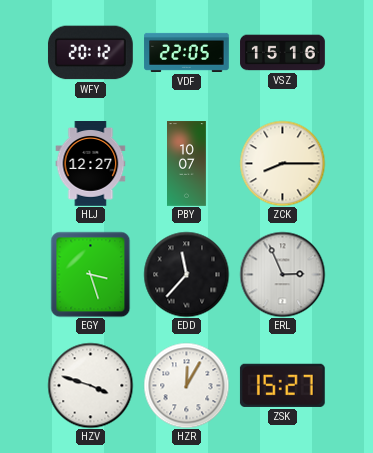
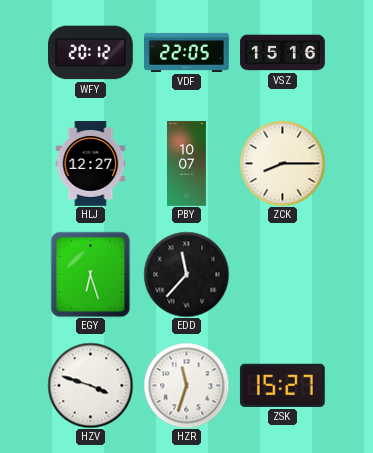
EGY: 3:27 -> 6:27 (91, 274)
ERL: 2:56 -> none (282, 274)
HZR: 12:05 -> 11:33 (186, 385)
